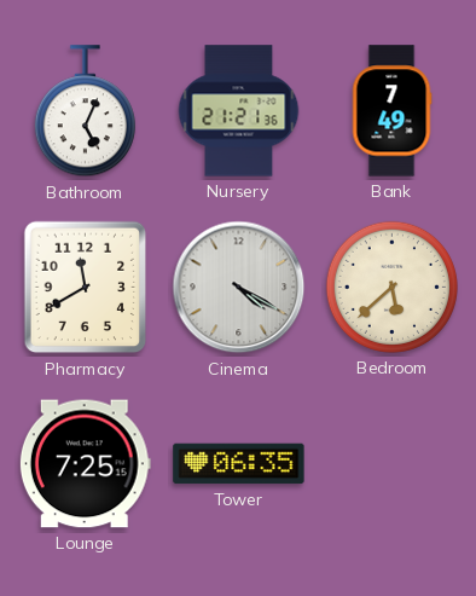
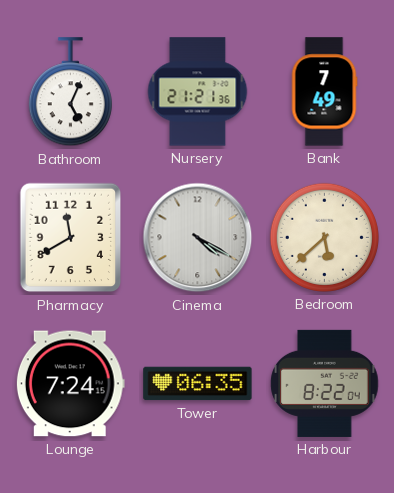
Lounge: 7:25 -> 7:24 (70, 384)
Harbour: none -> 8:22 (325, 383)
